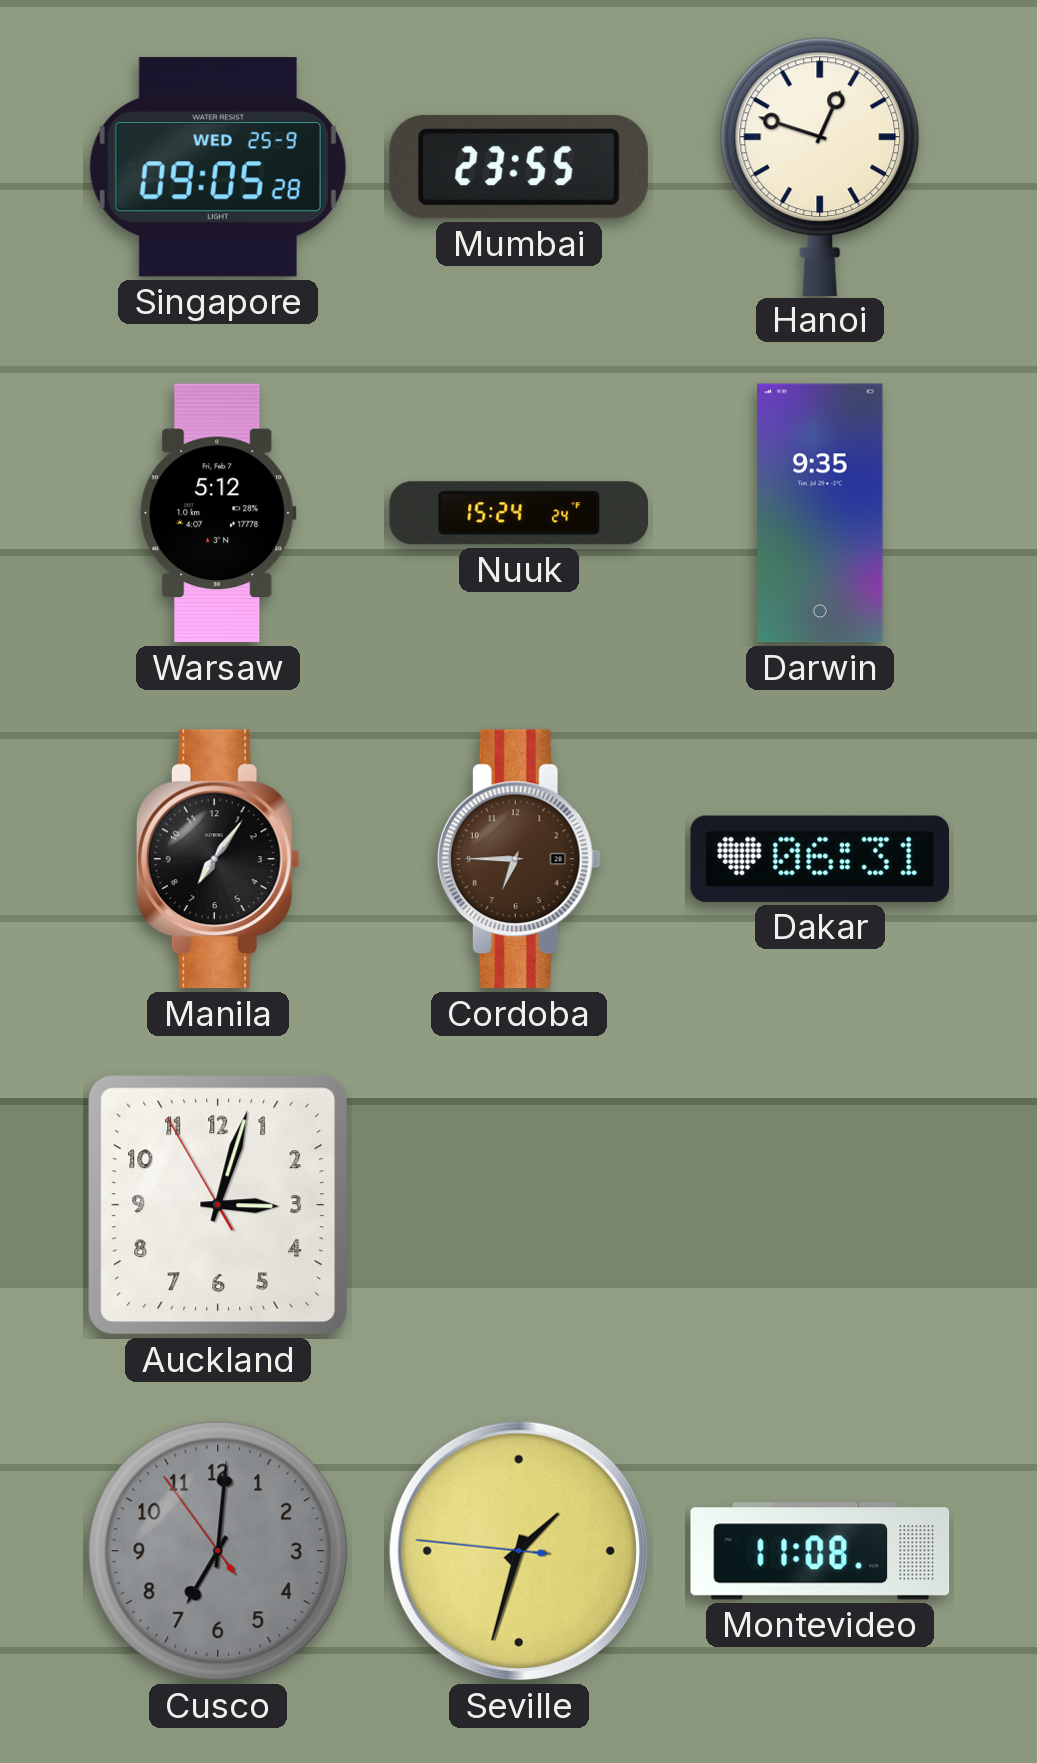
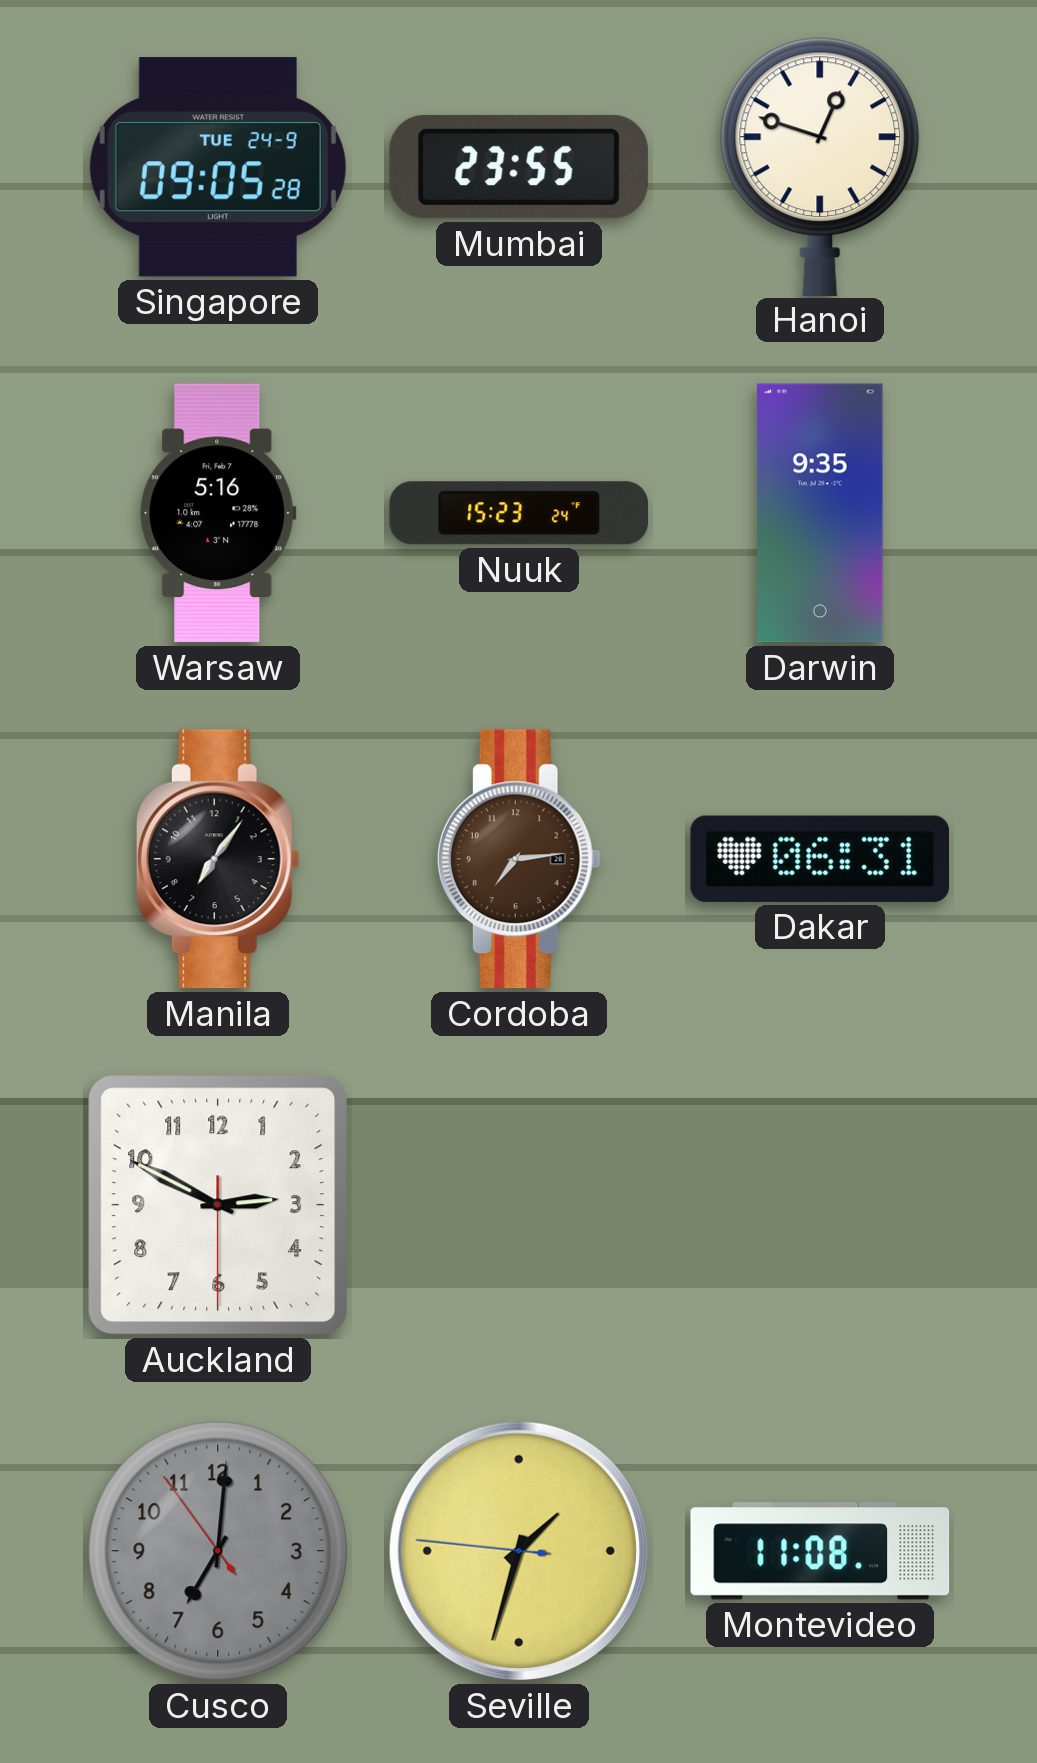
Singapore date: WED 25-9 -> TUE 24-9 (218, 167)
Warsaw: 5:12 -> 5:16 (218, 513)
Nuuk: 15:24 -> 15:23 (519, 513)
Cordoba: 6:45 -> 7:14 (519, 859)
Auckland: 3:02 -> 2:49 (218, 1205)
